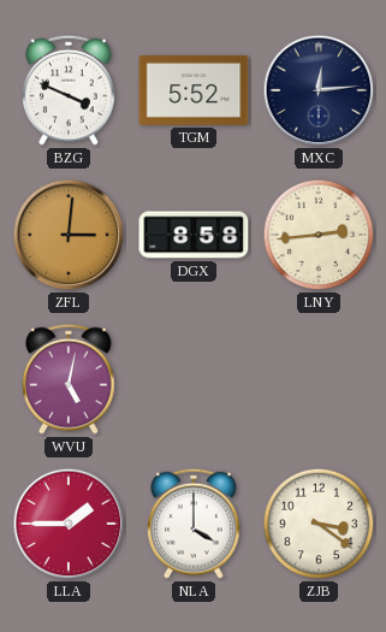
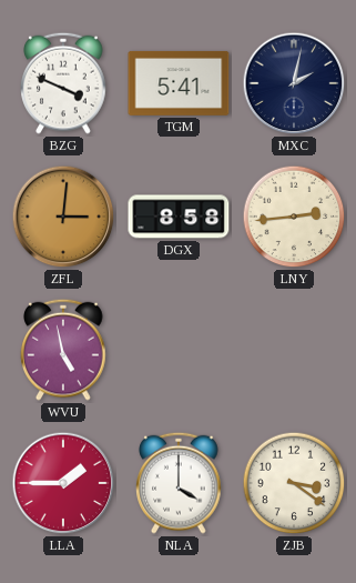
TGM: 5:52 -> 5:41 (179, 83)
MXC: 12:14 -> 2:02 (294, 83)
WVU: 5:02 -> 4:58 (63, 350)
